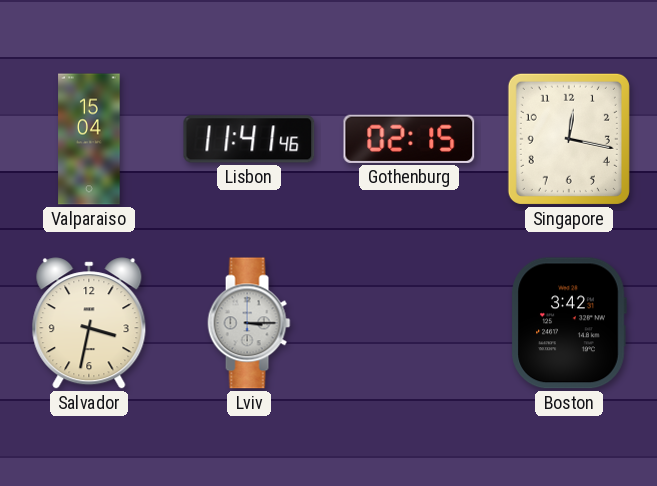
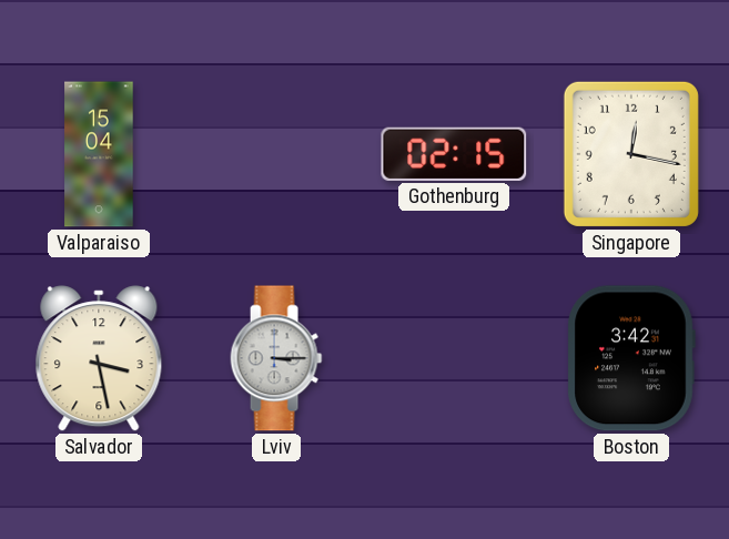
Lisbon: 11:41 -> none (249, 139)
Salvador: 3:32 -> 3:28 (99, 358)
